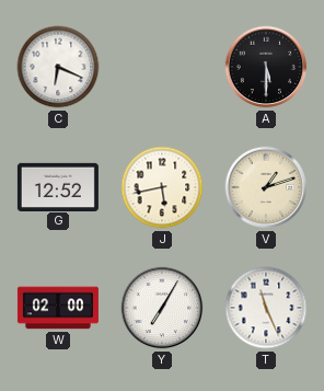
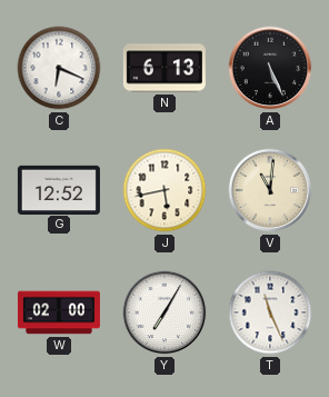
N: none -> 6:13 (164, 68)
A: 5:30 -> 5:26 (270, 68)
V: 1:12 -> 11:01 (270, 190)
